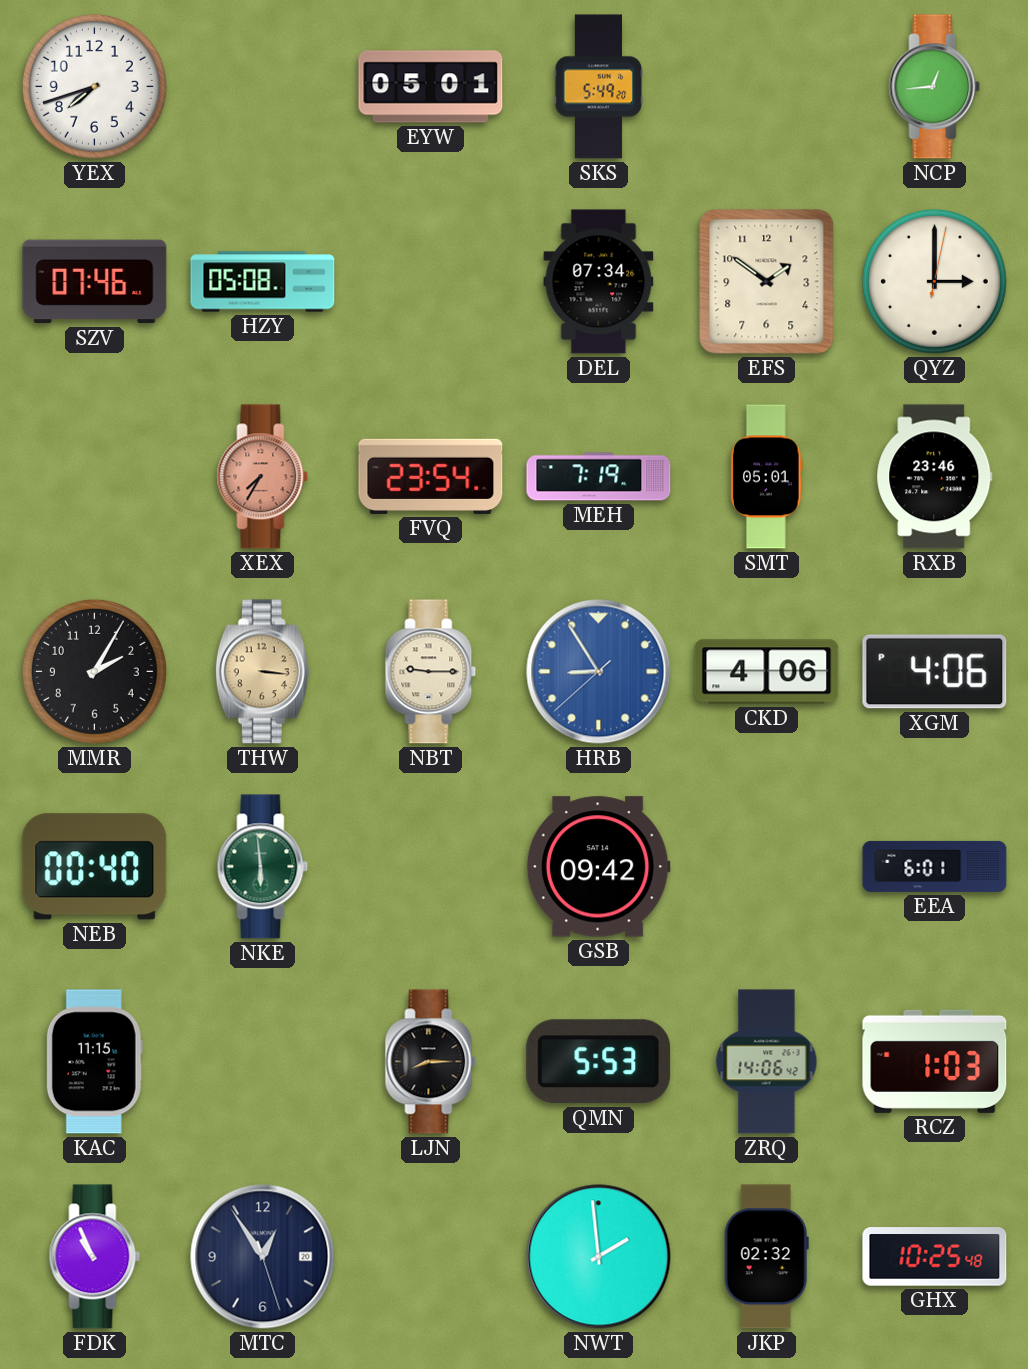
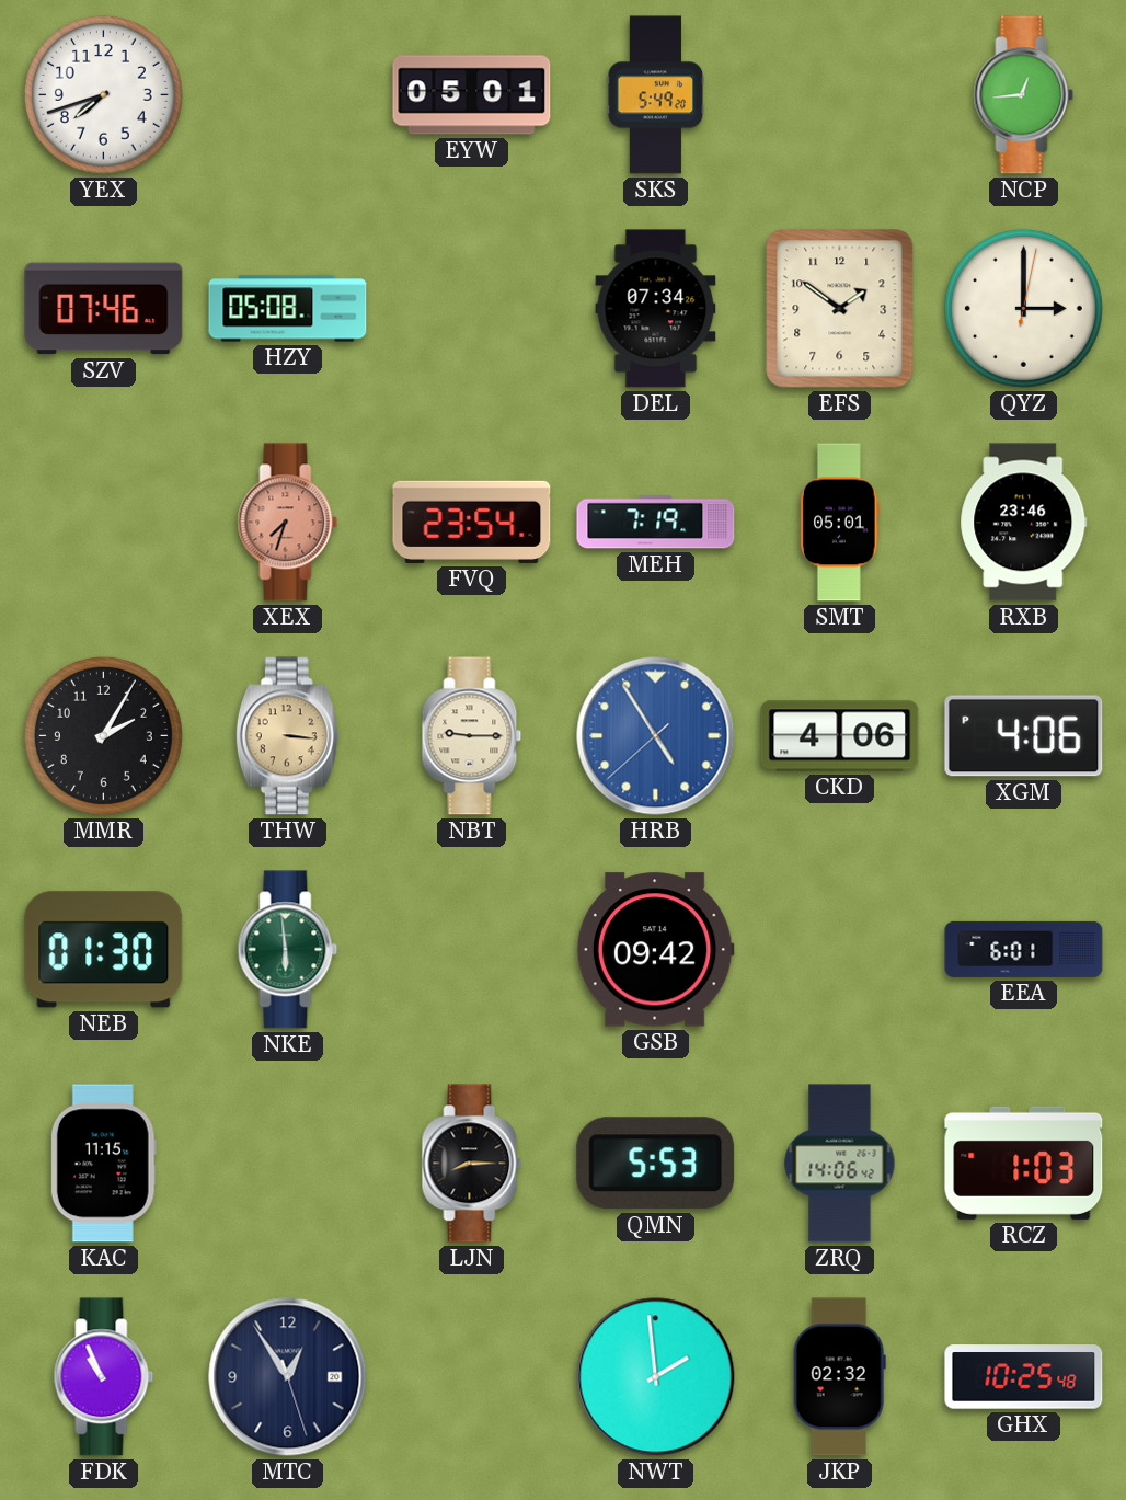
XEX: 7:35 -> 7:33 (288, 523)
HRB: 8:54 -> 4:54 (656, 736)
NEB: 00:40 -> 01:30 (104, 950)
